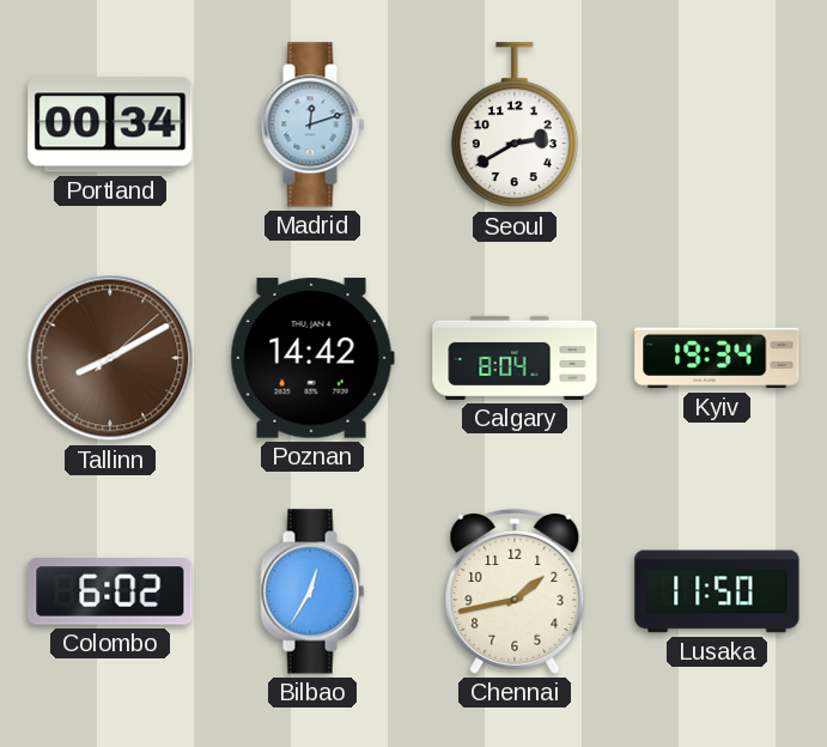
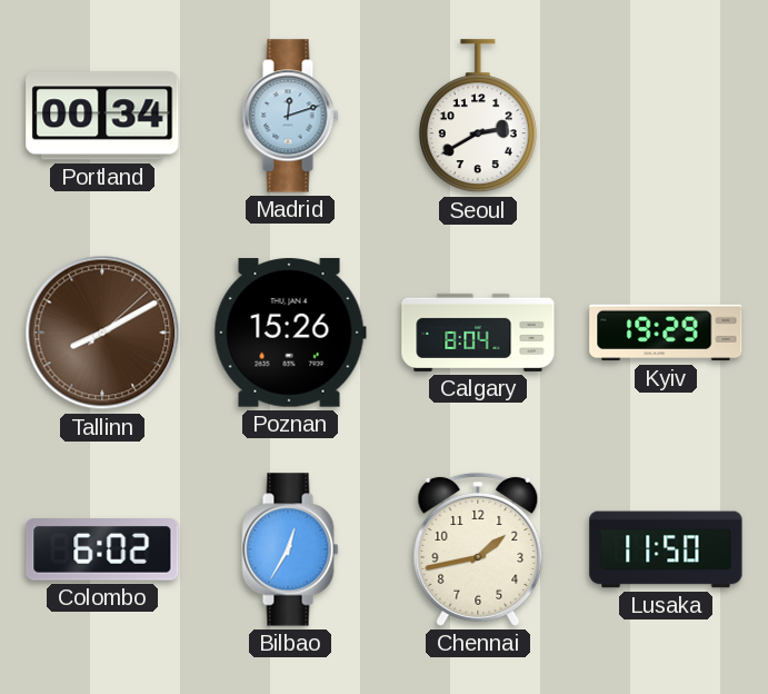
Poznan: 14:42 -> 15:26 (290, 333)
Kyiv: 19:34 -> 19:29 (666, 333)
